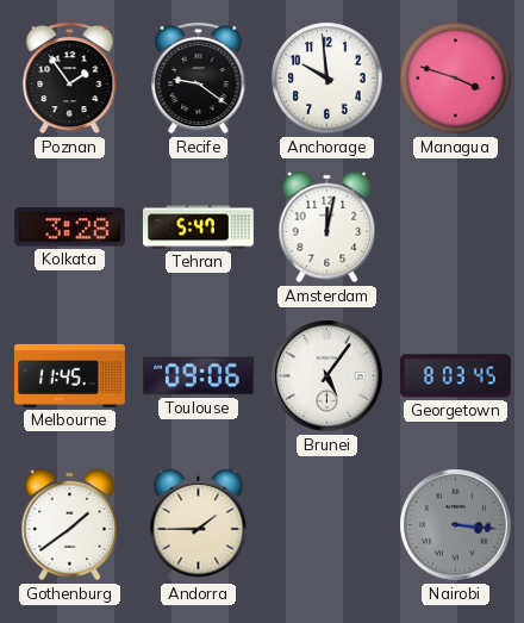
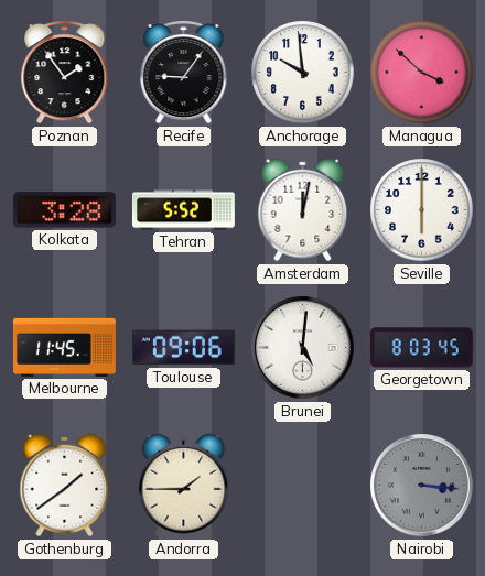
Recife: 9:21 -> 9:06 (184, 72)
Managua: 3:48 -> 3:52 (422, 73)
Tehran: 5:47 -> 5:52 (183, 210)
Seville: none -> 6:00 (422, 210)
Brunei: 5:06 -> 5:01 (303, 348)
